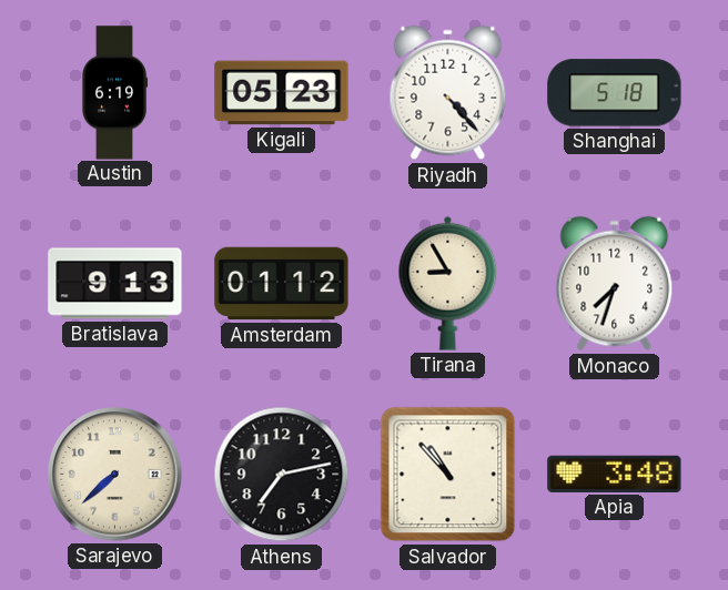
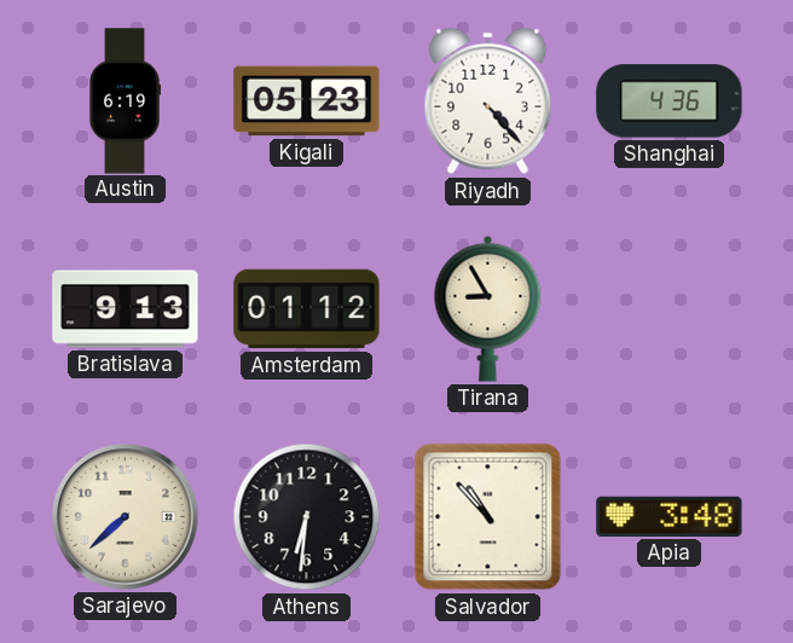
Shanghai: 5:18 -> 4:36 (670, 102)
Monaco: 7:33 -> none (615, 284)
Athens: 7:13 -> 6:31 (307, 517)
